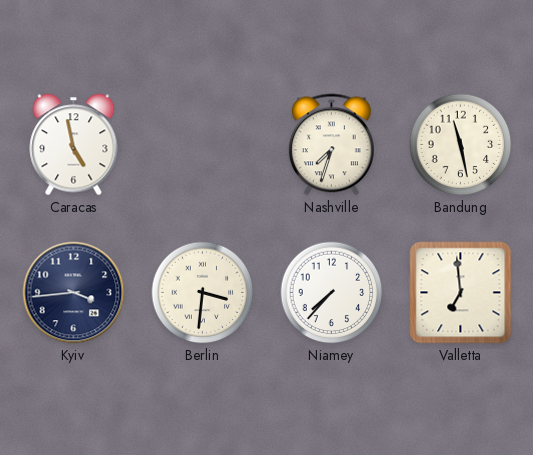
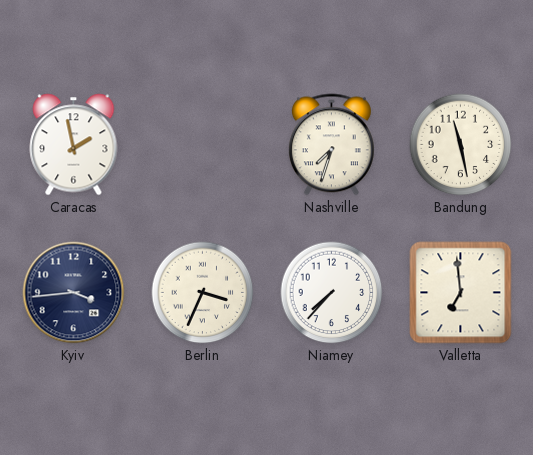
Caracas: 4:58 -> 1:58 (74, 145)
Berlin: 3:31 -> 3:34 (203, 293)
